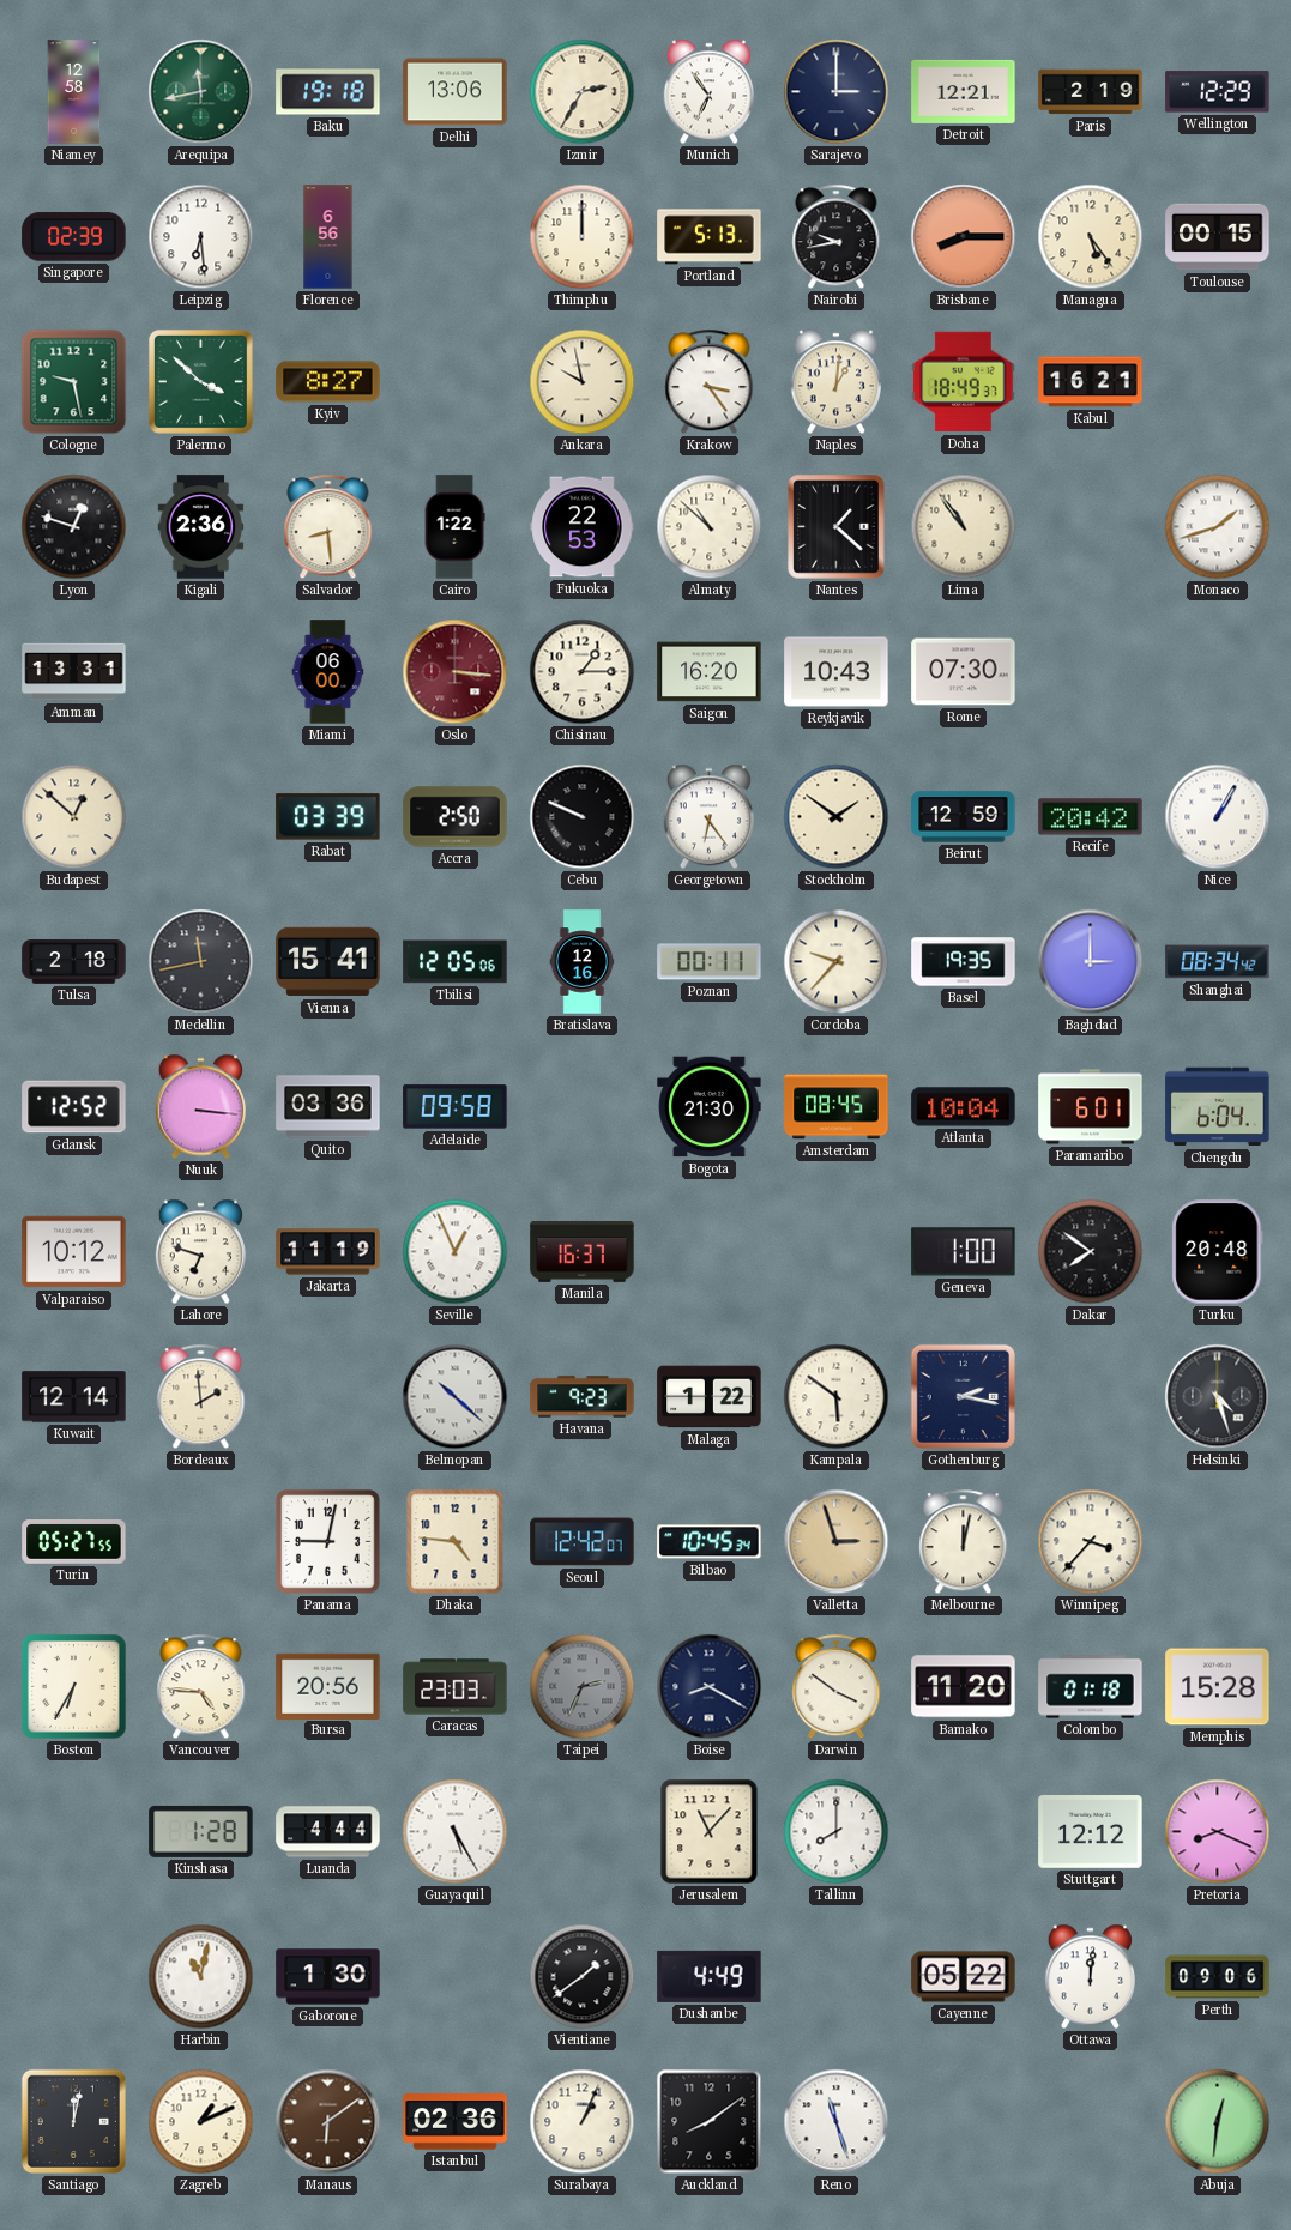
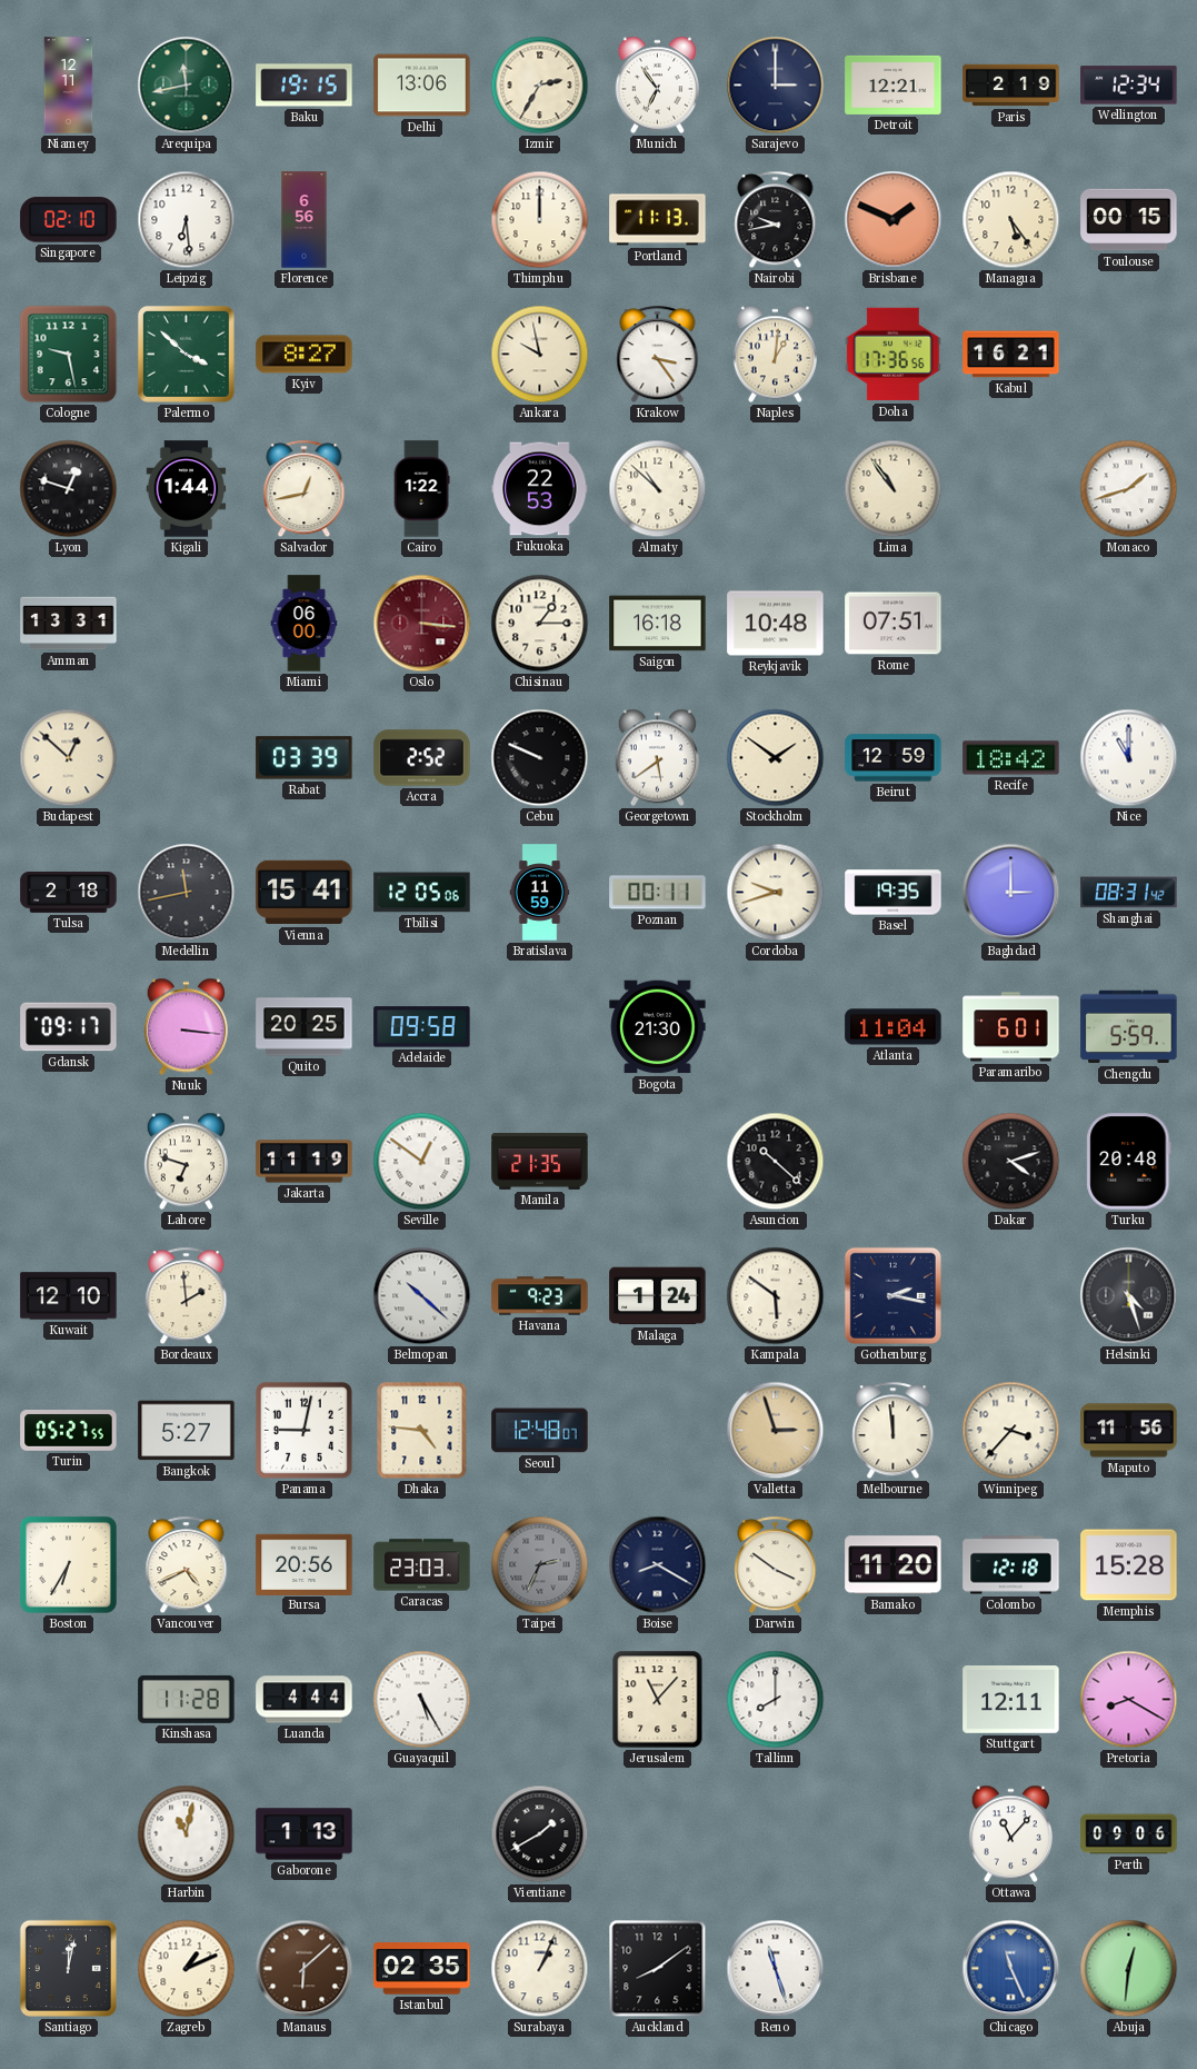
Niamey: 12:58 -> 12:11 (69, 86)
Baku: 19:18 -> 19:15 (305, 86)
Wellington: 12:29 -> 12:34 (1129, 86)
Singapore: 02:39 -> 02:10 (69, 220)
Portland: 5:13 -> 11:13 (658, 220)
Brisbane: 8:15 -> 1:49 (894, 220)
Doha: 18:49 -> 17:36 (894, 355)
Kigali: 2:36 -> 1:44 (187, 489)
Salvador: 8:29 -> 12:43 (305, 489)
Nantes: 1:22 -> none (837, 527)
Saigon: 16:20 -> 16:18 (658, 624)
Reykjavik: 10:43 -> 10:48 (776, 624)
Rome: 07:30 -> 07:51 (894, 624)
Accra: 2:50 -> 2:52 (422, 758)
Georgetown: 6:24 -> 5:39 (657, 758)
Recife: 20:42 -> 18:42 (1011, 758)
Nice: 1:05 -> 11:00 (1129, 758)
Bratislava: 12:16 -> 11:59 (540, 893)
Cordoba: 9:37 -> 9:42 (776, 893)
Shanghai: 08:34 -> 08:31 (1129, 893)
Gdansk: 12:52 -> 09:17 (69, 1027)
Quito: 03:36 -> 20:25 (305, 1027)
Amsterdam: 08:45 -> none (837, 1107)
Atlanta: 10:04 -> 11:04 (894, 1027)
Chengdu: 6:04 -> 5:59 (1129, 1027)
Valparaiso: 10:12 -> none (74, 1252)
Seville: 12:56 -> 12:51 (422, 1162)
Manila: 16:37 -> 21:35 (540, 1161)
Asuncion: none -> 10:22 (776, 1162)
Geneva: 1:00 -> none (964, 1252)
Dakar: 7:51 -> 4:12 (1011, 1162)
Kuwait: 12:14 -> 12:10 (69, 1296)
Malaga: 1:22 -> 1:24 (658, 1296)
Bangkok: none -> 5:27 (187, 1431)
Seoul: 12:42 -> 12:48 (540, 1431)
Bilbao: 10:45 -> none (710, 1542)
Melbourne: 12:02 -> 11:59 (894, 1431)
Maputo: none -> 11:56 (1129, 1431)
Vancouver: 4:46 -> 4:41 (187, 1565)
Colombo: 01:18 -> 12:18 (1011, 1565)
Kinshasa: 1:28 -> 11:28 (187, 1699)
Stuttgart: 12:12 -> 12:11 (1011, 1700)
Pretoria: 8:19 -> 8:20 (1129, 1700)
Gaborone: 1:30 -> 1:13 (305, 1834)
Vientiane: 1:39 -> 1:40 (540, 1834)
Dushanbe: 4:49 -> none (710, 1976)
Cayenne: 05:22 -> none (964, 1977)
Ottawa: 12:01 -> 11:07 (1010, 1834)
Manaus: 6:09 -> 6:08 (305, 1969)
Istanbul: 02:36 -> 02:35 (422, 1969)
Chicago: none -> 11:26 (1011, 1969)
